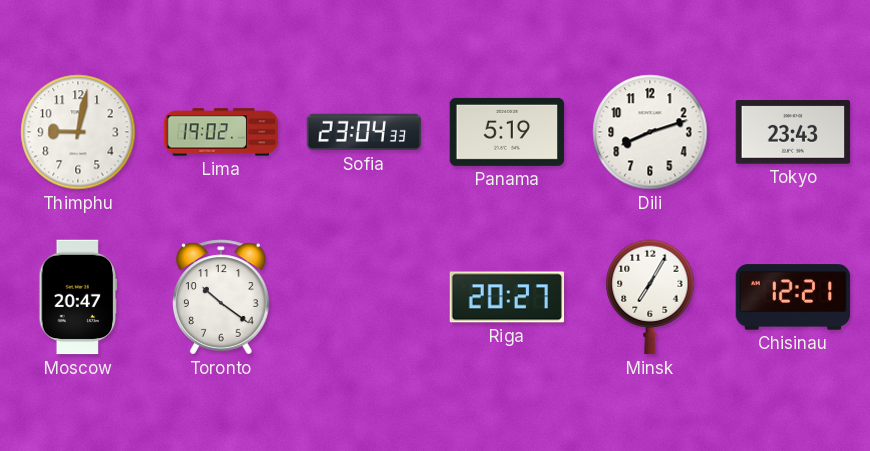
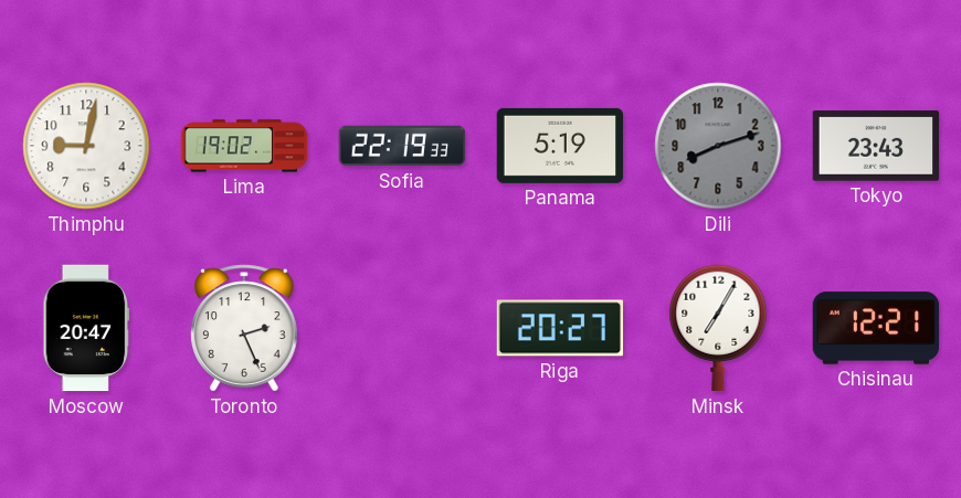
Sofia: 23:04 -> 22:19 (402, 146)
Dili dial: white -> grey (718, 146)
Toronto: 10:21 -> 2:26 (245, 328)
